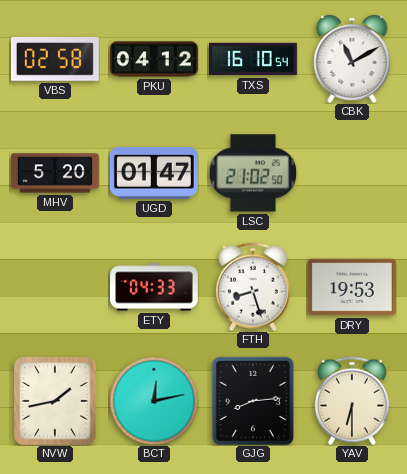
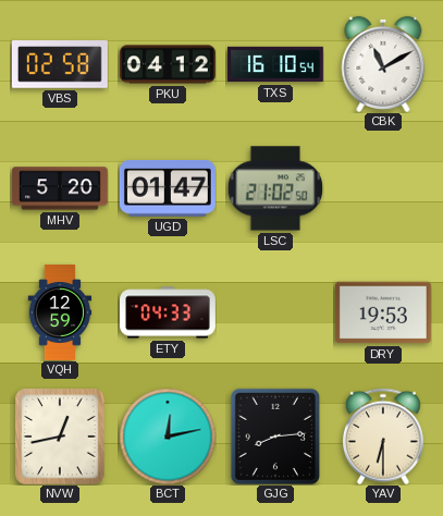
VQH: none -> 12:59 (60, 314)
FTH: 8:27 -> none (253, 287)
NVW: 1:43 -> 12:43 (60, 437)
